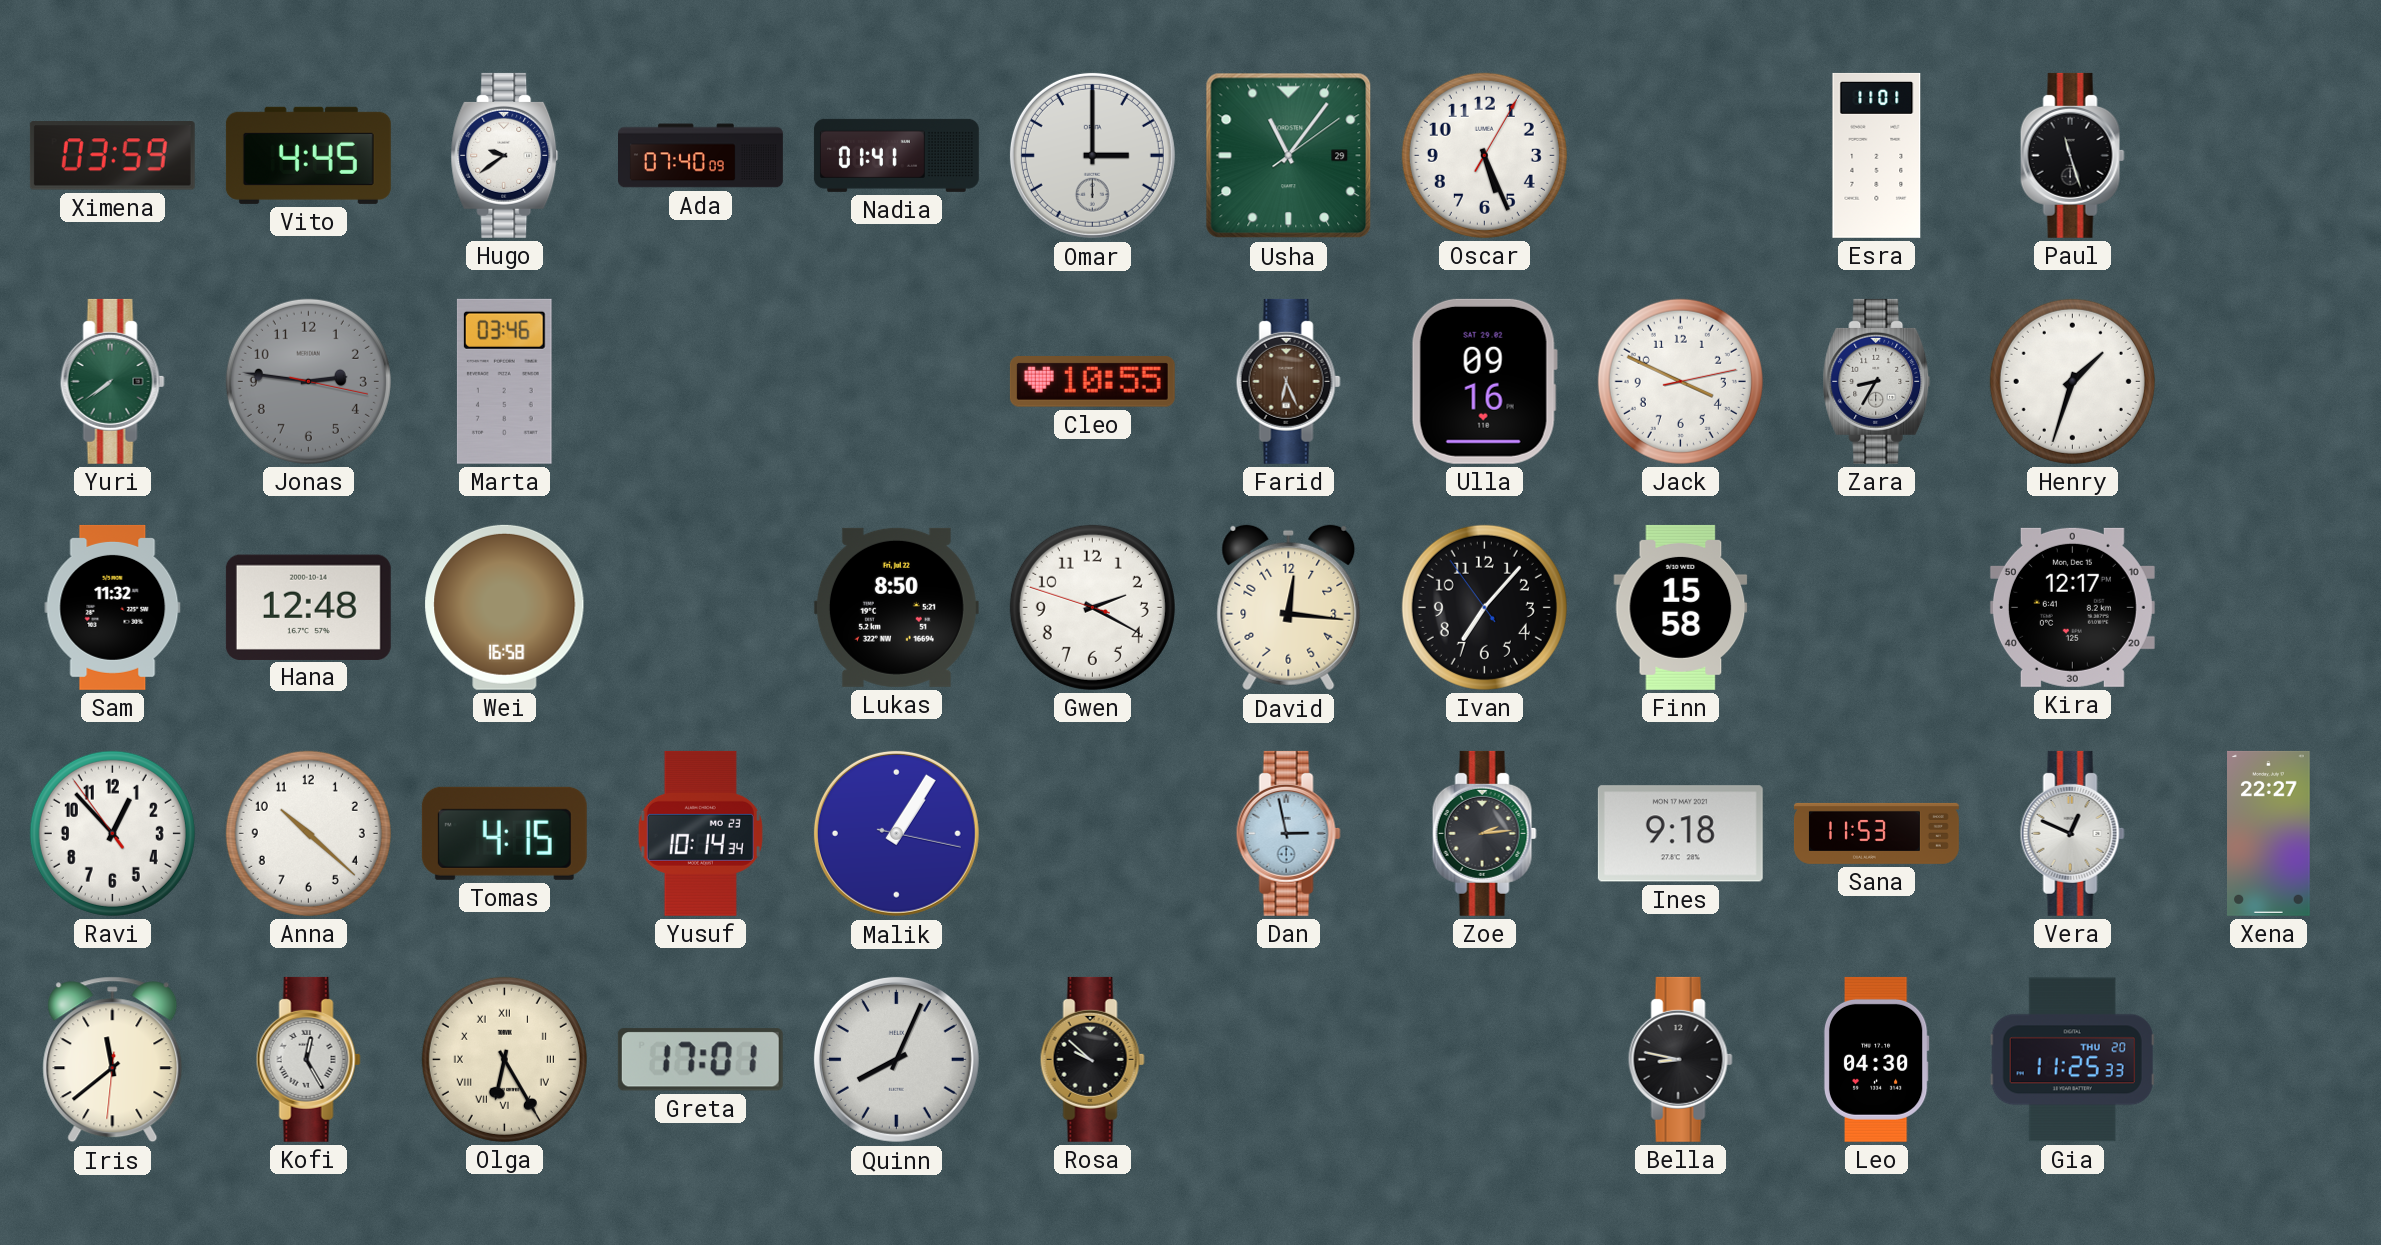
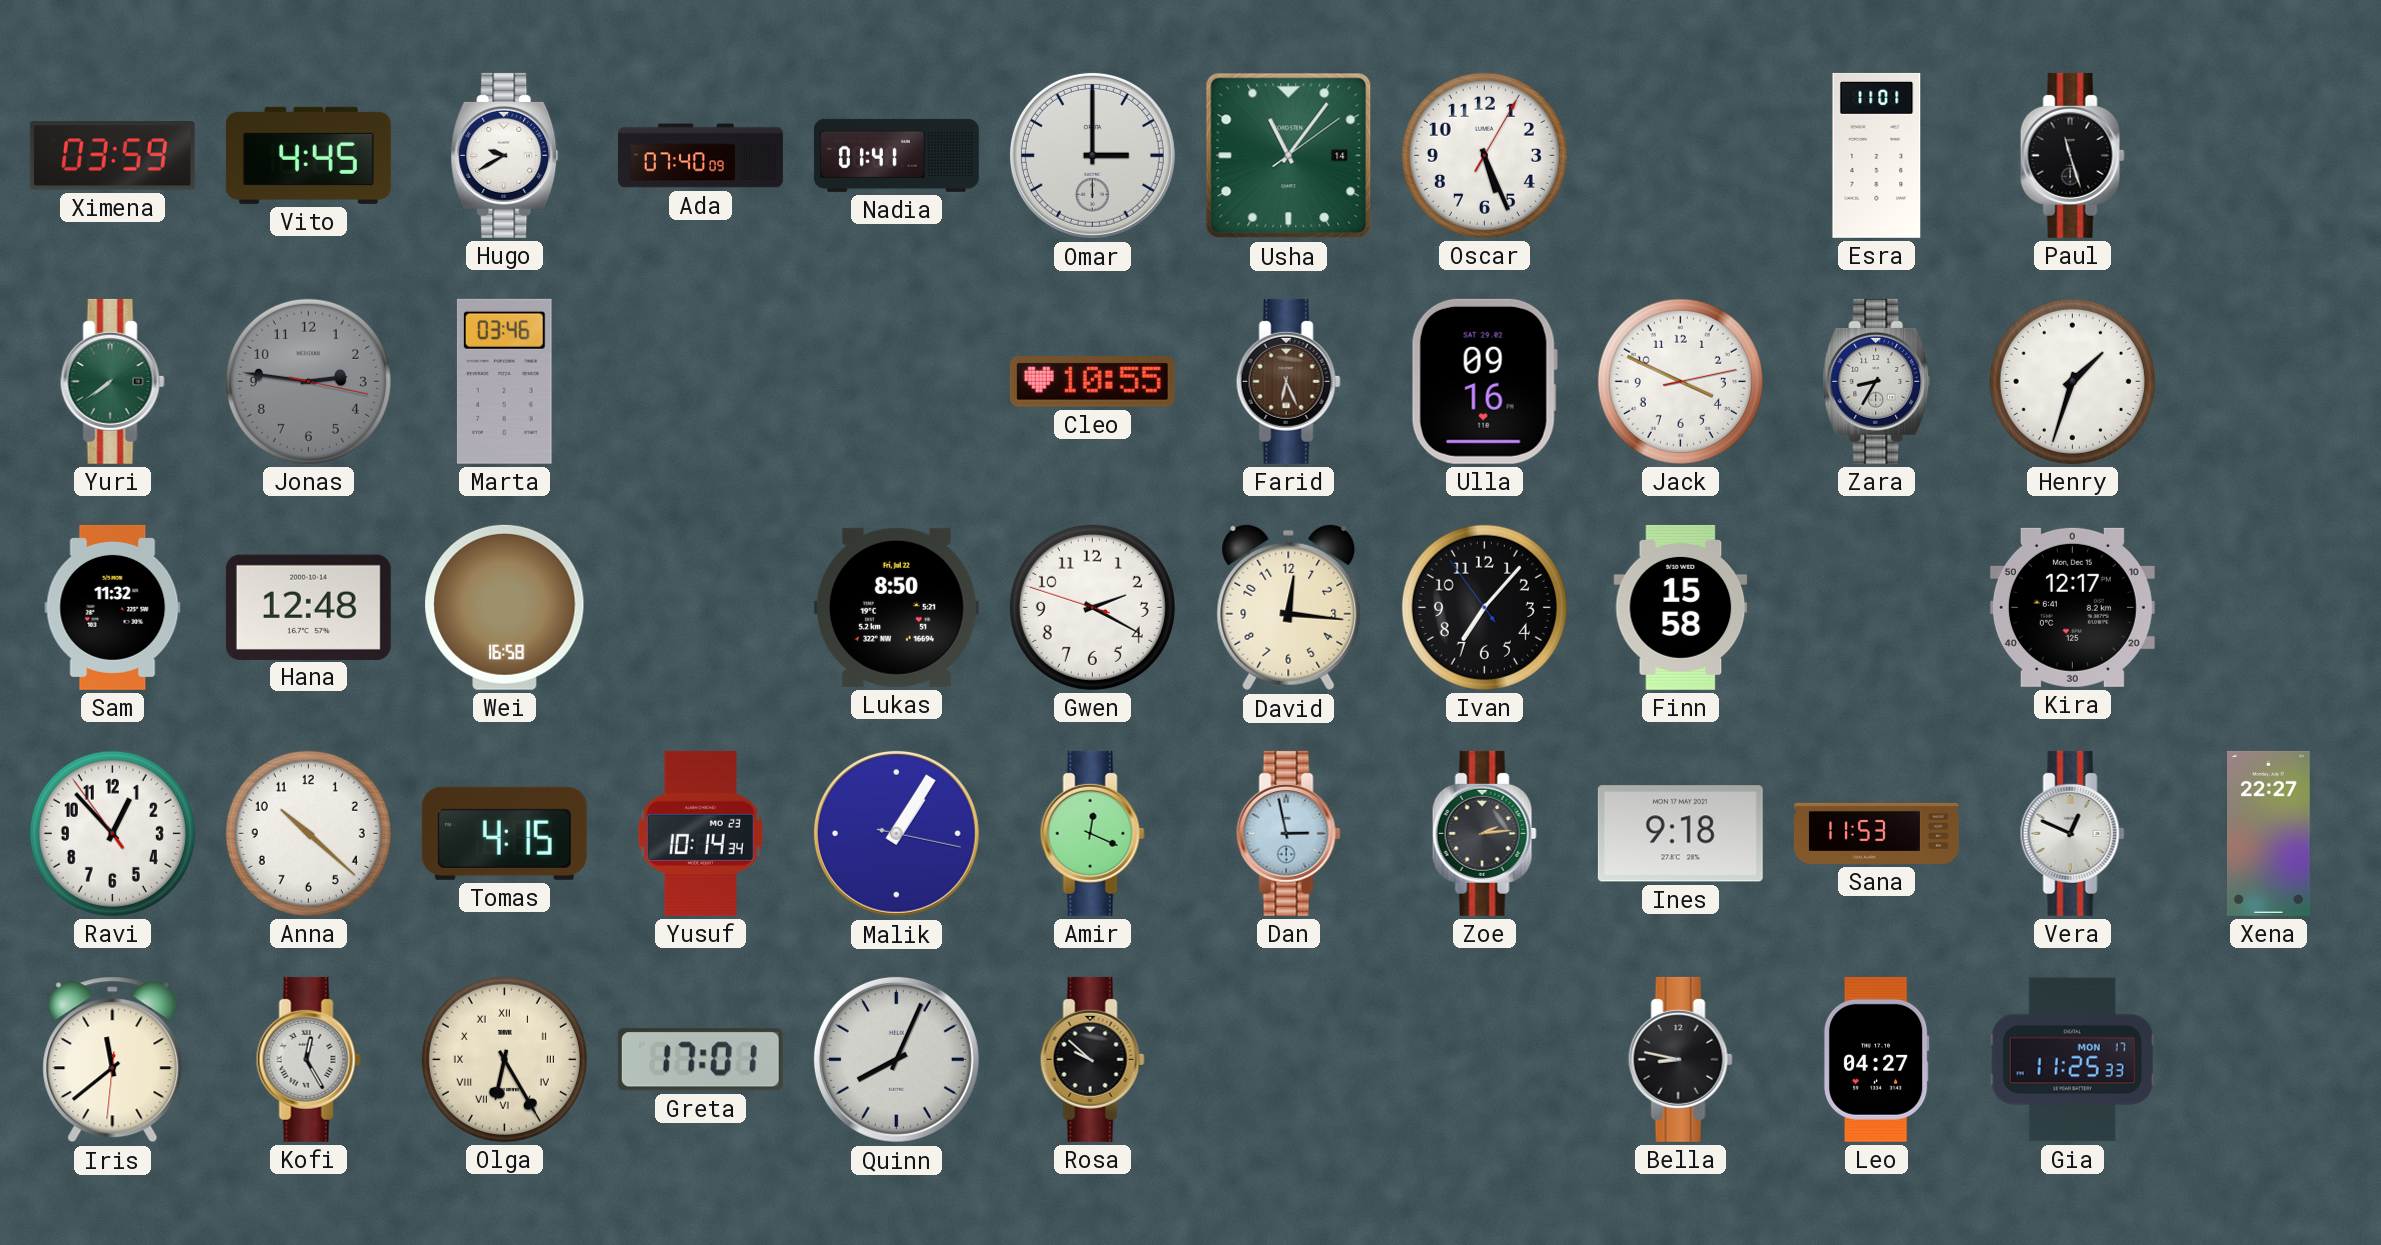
Hugo: 9:39 -> 9:40 (505, 155)
Usha date: 29 -> 14 (1289, 156)
Amir: none -> 12:19 (1092, 833)
Leo: 04:30 -> 04:27 (1876, 1059)
Gia date: THU 20 -> MON 17 (2072, 1060)
